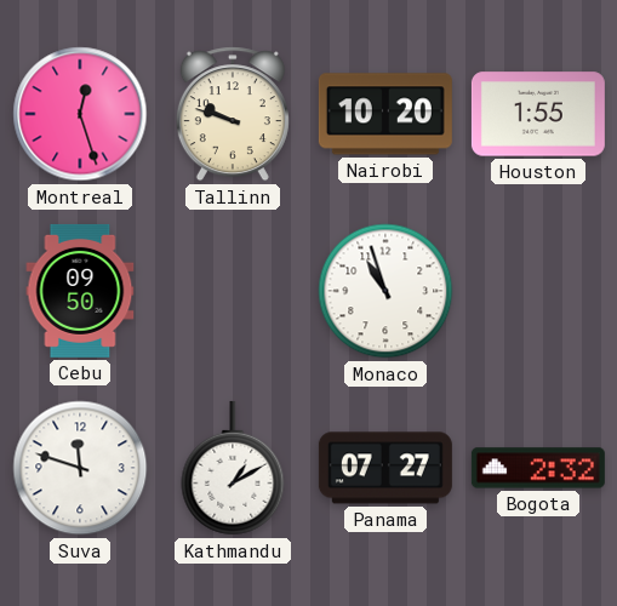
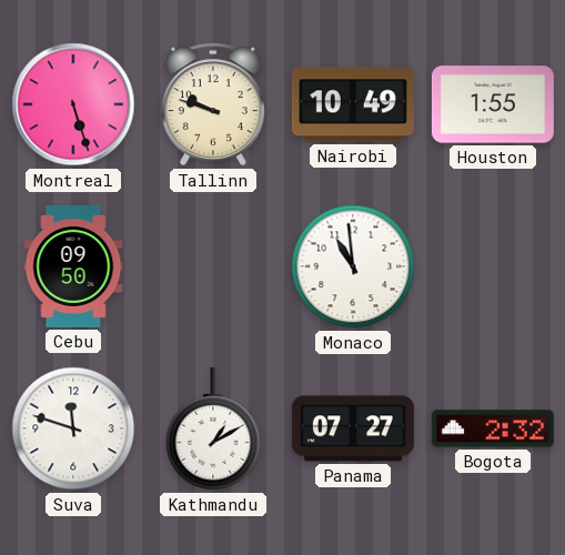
Montreal: 12:27 -> 5:27 (73, 104)
Nairobi: 10:20 -> 10:49 (353, 104)
Monaco: 10:57 -> 10:59 (353, 266)
